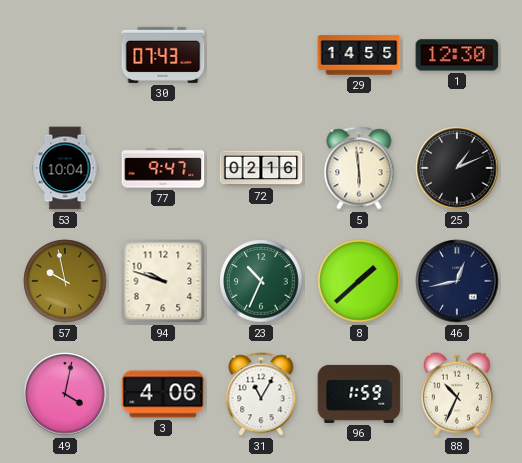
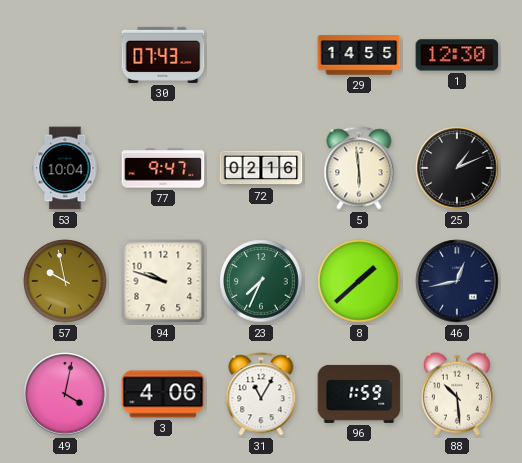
23: 10:34 -> 7:34 (261, 281)
88: 10:34 -> 10:29 (457, 394)
